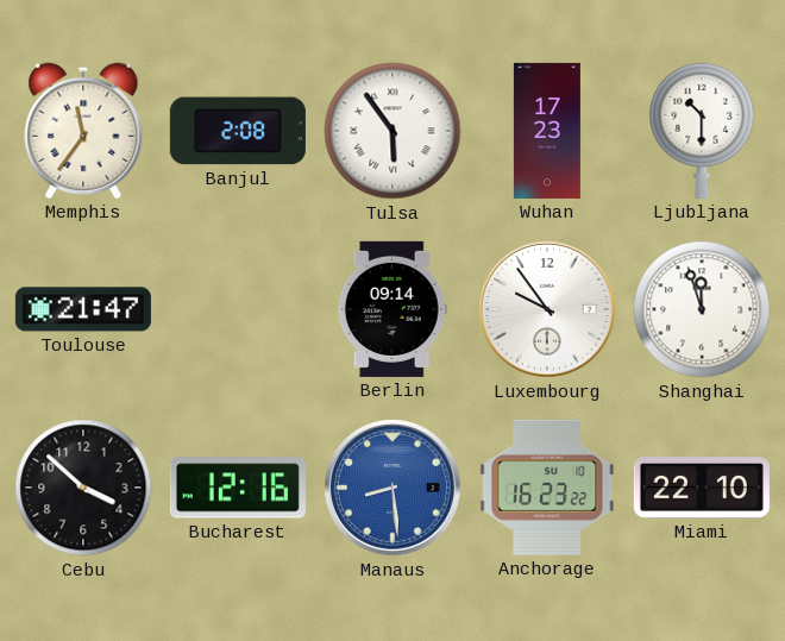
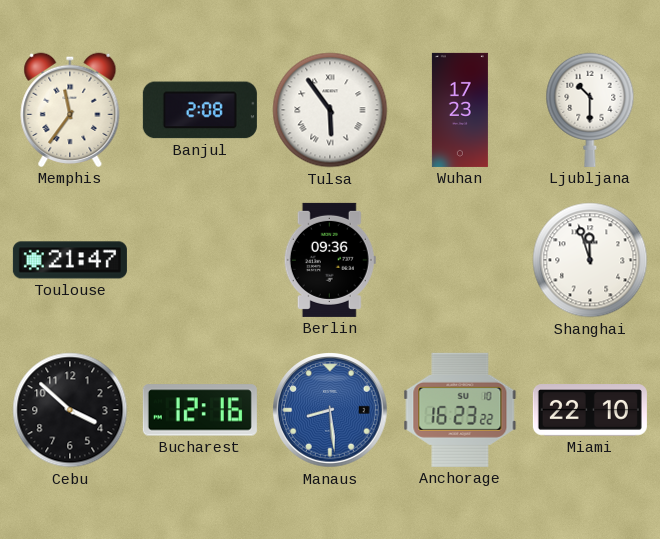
Berlin: 09:14 -> 09:36 (330, 260)
Luxembourg: 9:54 -> none (547, 309)
